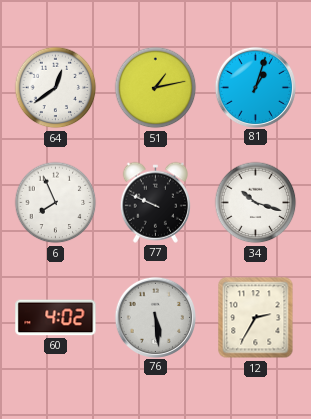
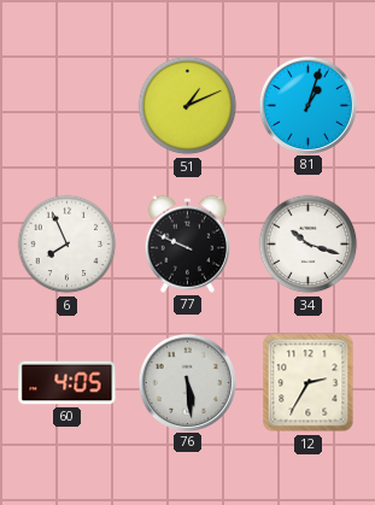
64: 12:39 -> none (56, 88)
51: 1:13 -> 1:11 (188, 106)
60: 4:02 -> 4:05 (68, 383)
